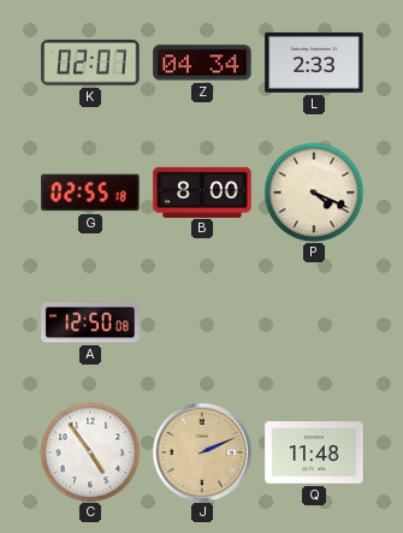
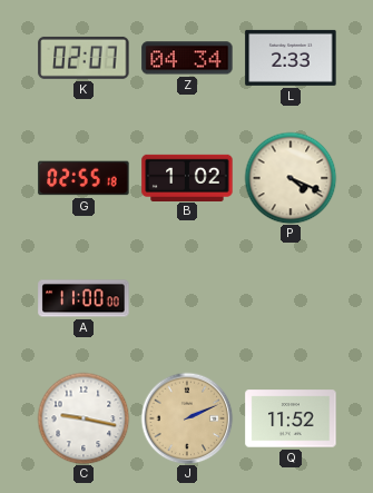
B: 8:00 -> 1:02 (187, 177)
A: 12:50 -> 11:00 (84, 298)
C: 4:54 -> 9:17 (84, 418)
Q: 11:48 -> 11:52 (291, 418)
